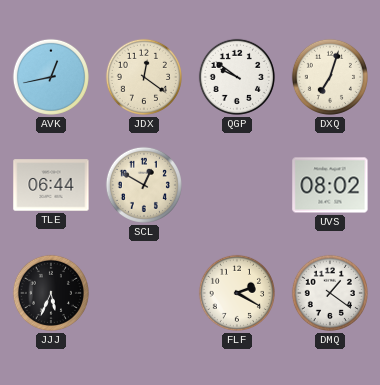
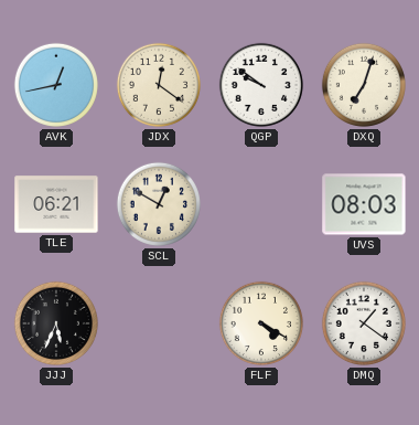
TLE: 06:44 -> 06:21 (56, 204)
UVS: 08:02 -> 08:03 (364, 204)
FLF: 2:20 -> 4:20 (261, 323)
